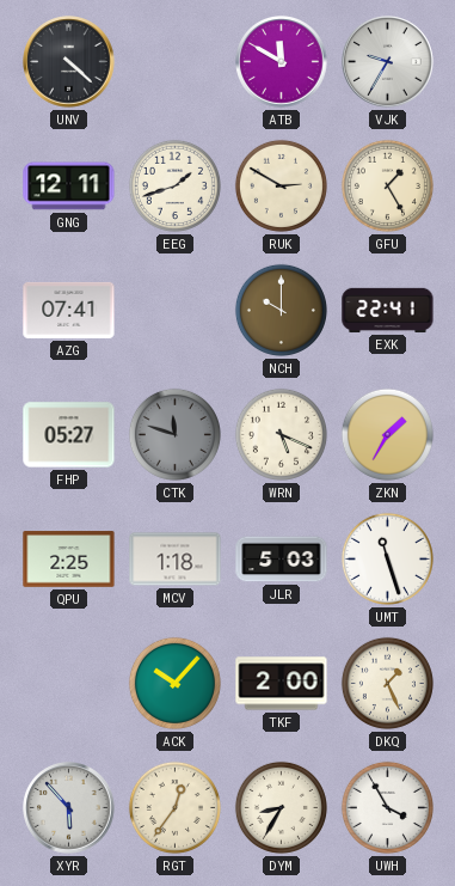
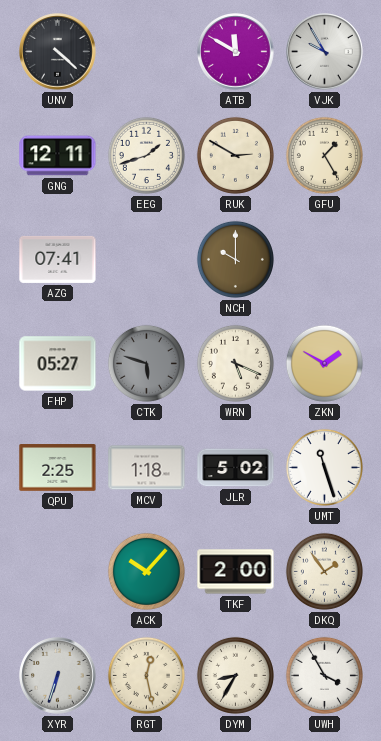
VJK: 9:35 -> 9:55 (325, 52)
EXK: 22:41 -> none (388, 310)
CTK: 11:48 -> 5:48 (146, 363)
ZKN: 1:35 -> 1:50 (324, 363)
JLR: 5:03 -> 5:02 (236, 468)
DKQ: 1:26 -> 1:54 (324, 571)
XYR: 5:53 -> 6:33 (58, 676)
RGT: 12:36 -> 12:28 (146, 675)
